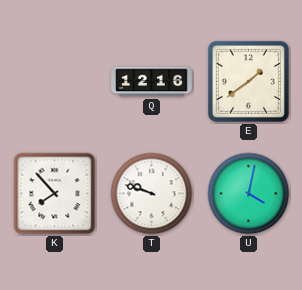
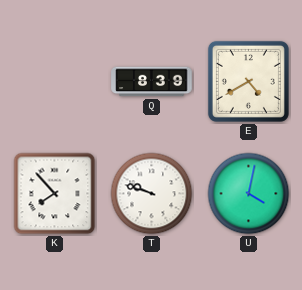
Q: 12:16 -> 8:39 (152, 82)
E: 1:39 -> 4:40 (248, 81)
